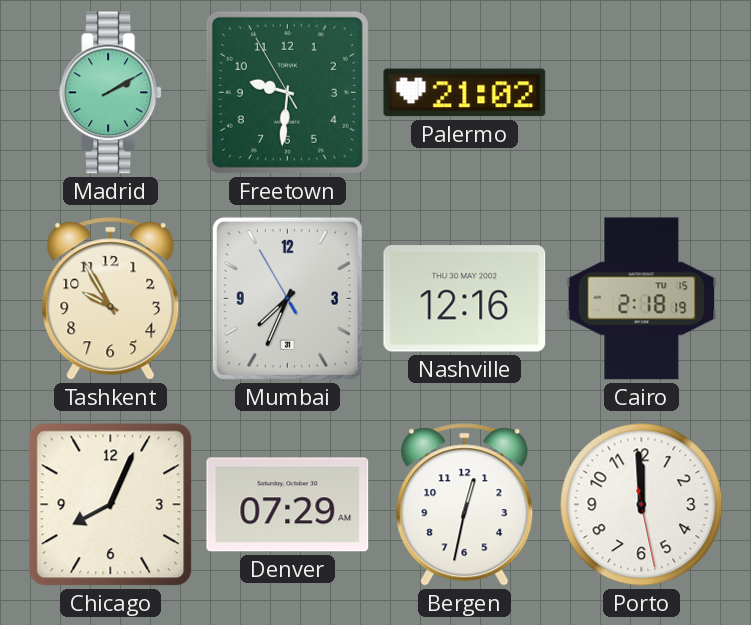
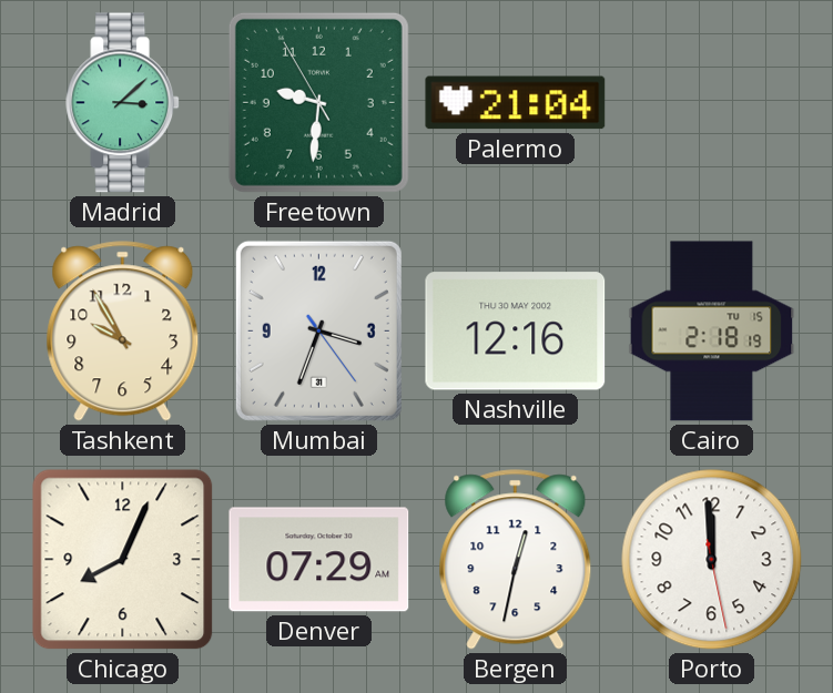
Madrid: 2:10 -> 3:08 (123, 103)
Palermo: 21:02 -> 21:04 (516, 103)
Mumbai: 7:33 -> 3:33 (318, 330)
